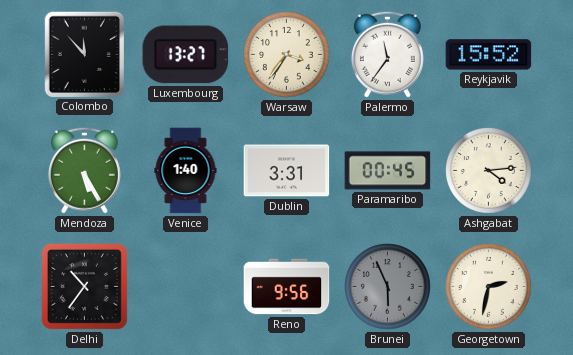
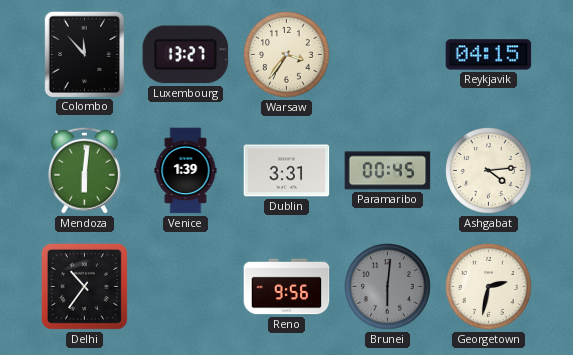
Palermo: 11:36 -> none (387, 54)
Reykjavik: 15:52 -> 04:15 (489, 55)
Mendoza: 5:25 -> 6:01 (84, 170)
Venice: 1:40 -> 1:39 (186, 171)
Brunei: 5:56 -> 6:01 (388, 287)
